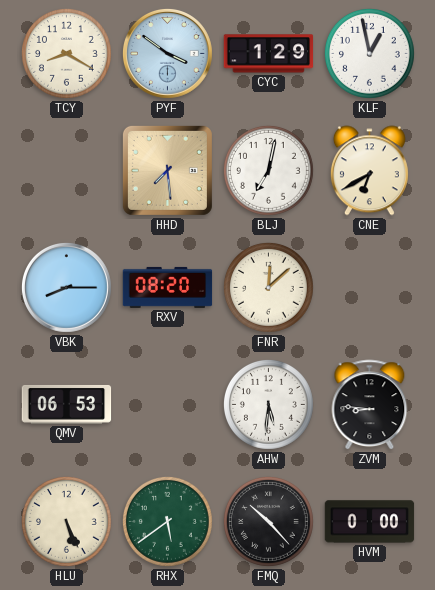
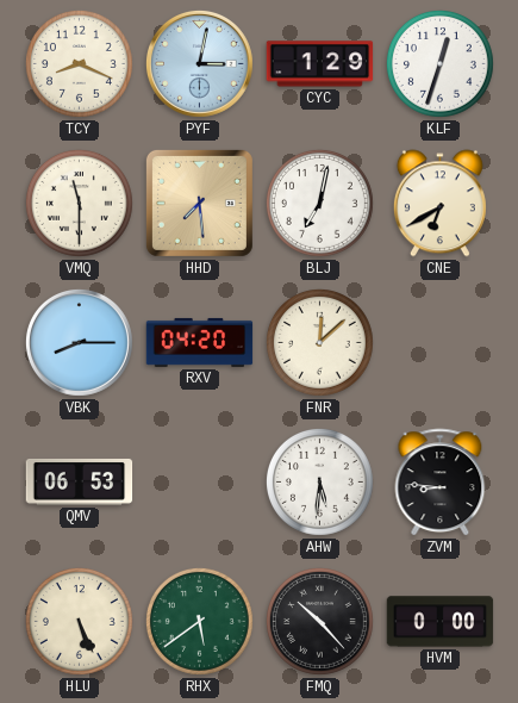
TCY: 8:20 -> 8:19 (79, 63)
PYF: 3:51 -> 3:02 (199, 63)
KLF: 12:58 -> 12:33 (439, 63)
VMQ: none -> 11:30 (79, 203)
RXV: 08:20 -> 04:20 (200, 342)
